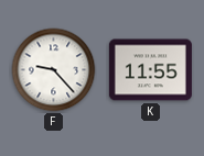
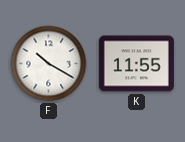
F: 9:23 -> 10:20 (49, 64)
